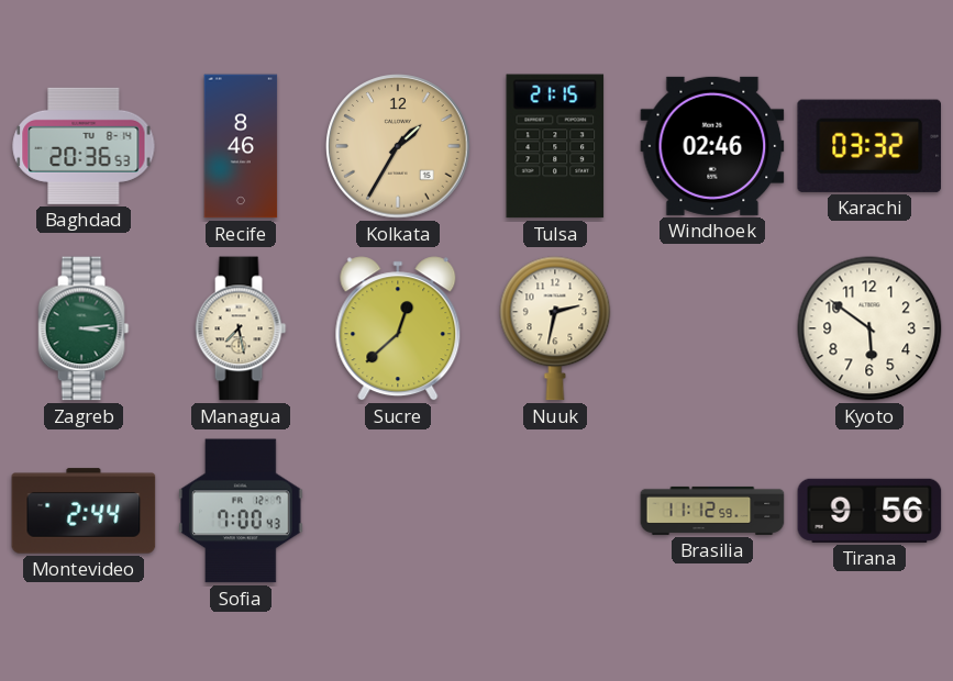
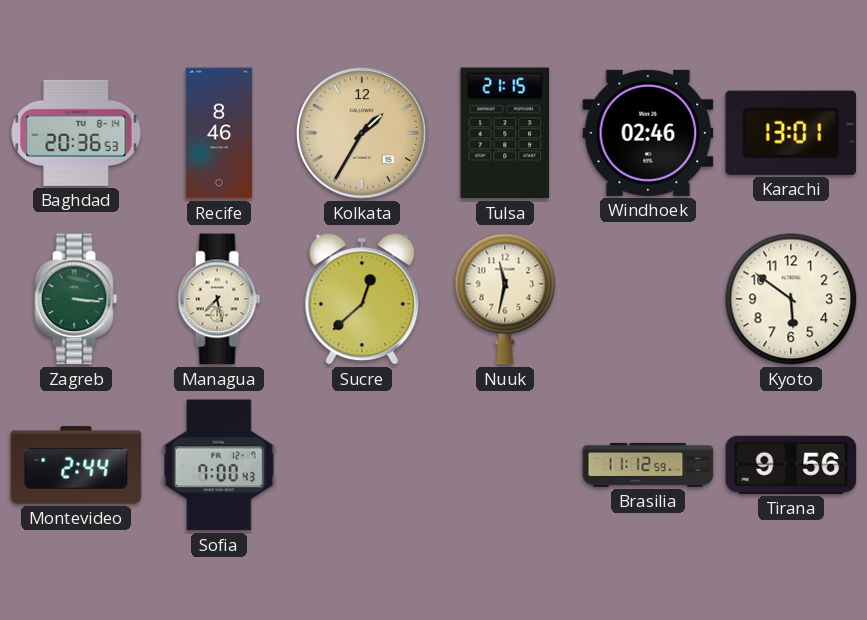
Karachi: 03:32 -> 13:01 (790, 133)
Zagreb: 3:14 -> 3:16 (76, 299)
Nuuk: 2:32 -> 11:32 (505, 299)
